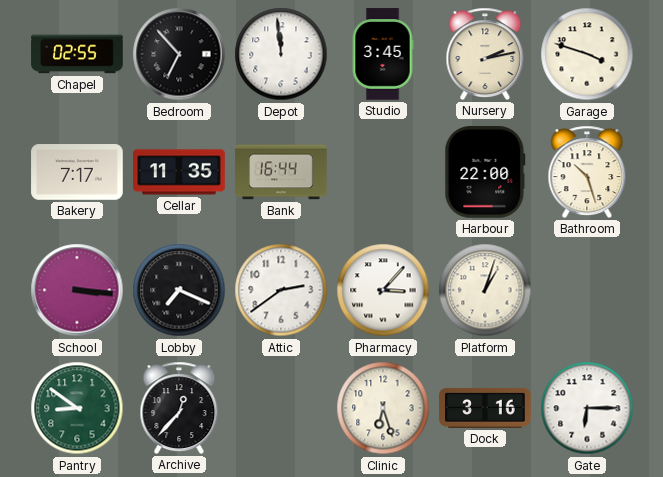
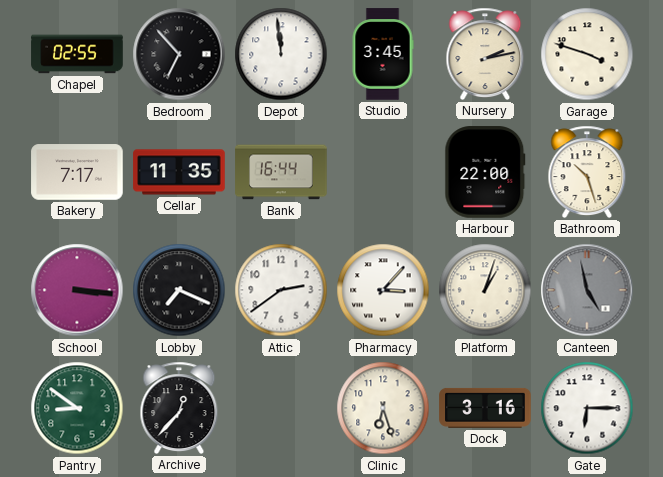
Canteen: none -> 4:58 (587, 290)
